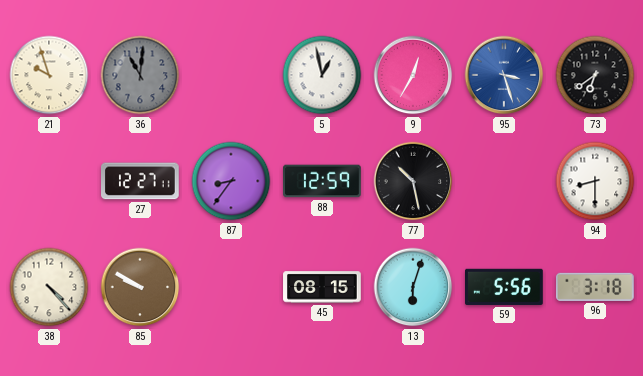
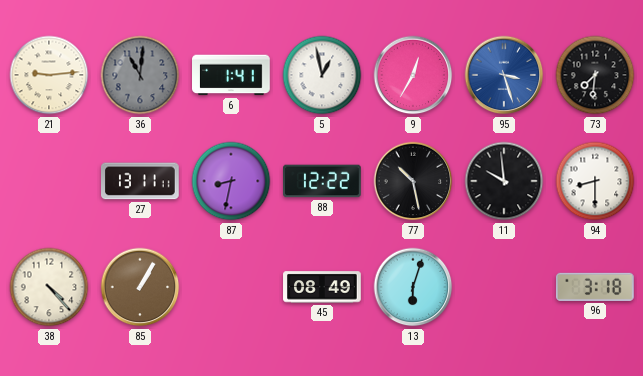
21: 9:57 -> 9:14 (49, 75)
6: none -> 1:41 (232, 75)
73: 6:39 -> 7:31 (595, 75)
27: 12:27 -> 13:11 (141, 181)
87: 8:36 -> 8:32 (231, 181)
88: 12:59 -> 12:22 (322, 181)
11: none -> 9:59 (504, 181)
85: 9:50 -> 1:05 (140, 287)
45: 08:15 -> 08:49 (322, 287)
59: 5:56 -> none (505, 287)
